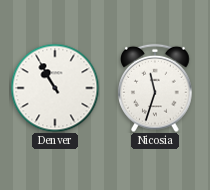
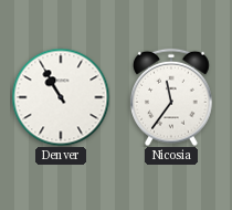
Nicosia: 11:33 -> 11:36 (171, 97)
